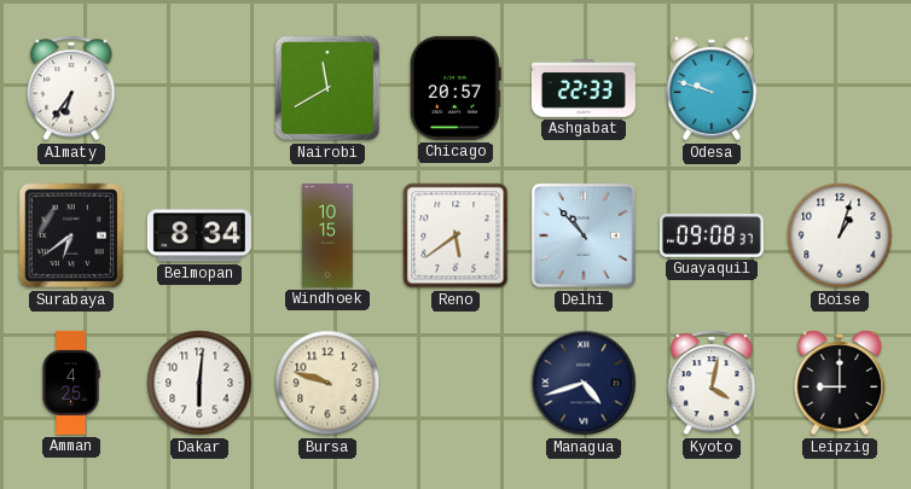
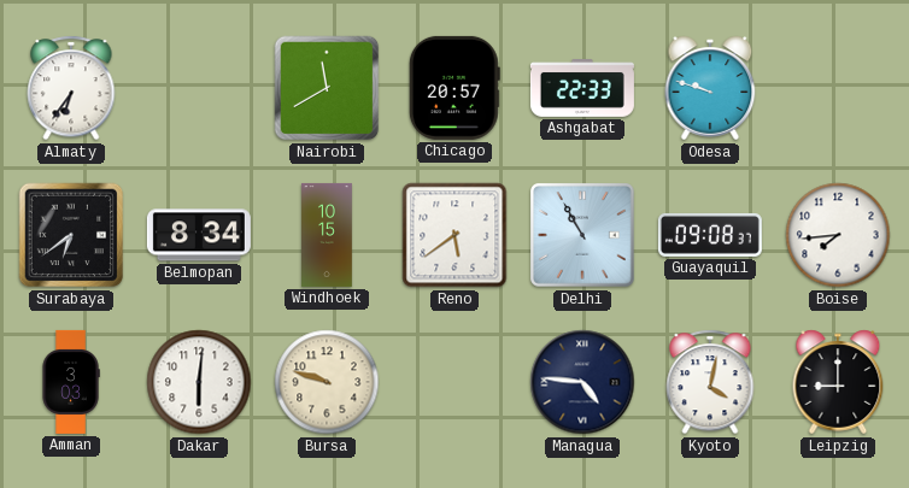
Delhi: 10:53 -> 10:55 (583, 236)
Boise: 1:03 -> 7:44 (838, 235)
Amman: 4:25 -> 3:03 (71, 382)
Managua: 4:42 -> 4:46 (582, 382)
